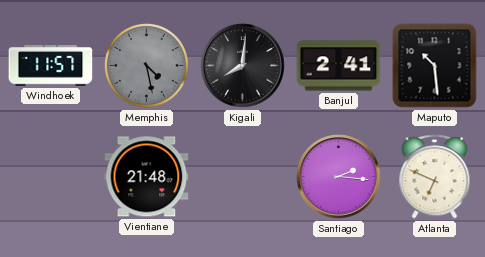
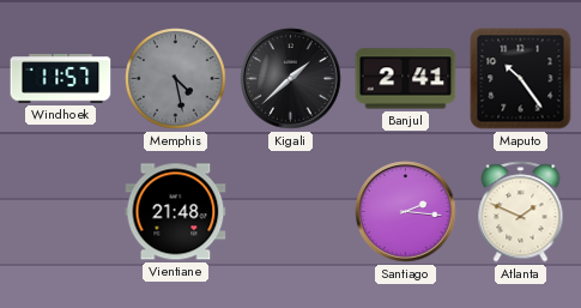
Kigali: 8:01 -> 1:38 (291, 79)
Maputo: 10:29 -> 10:24 (521, 79)
Atlanta: 6:49 -> 1:49 (521, 212)
